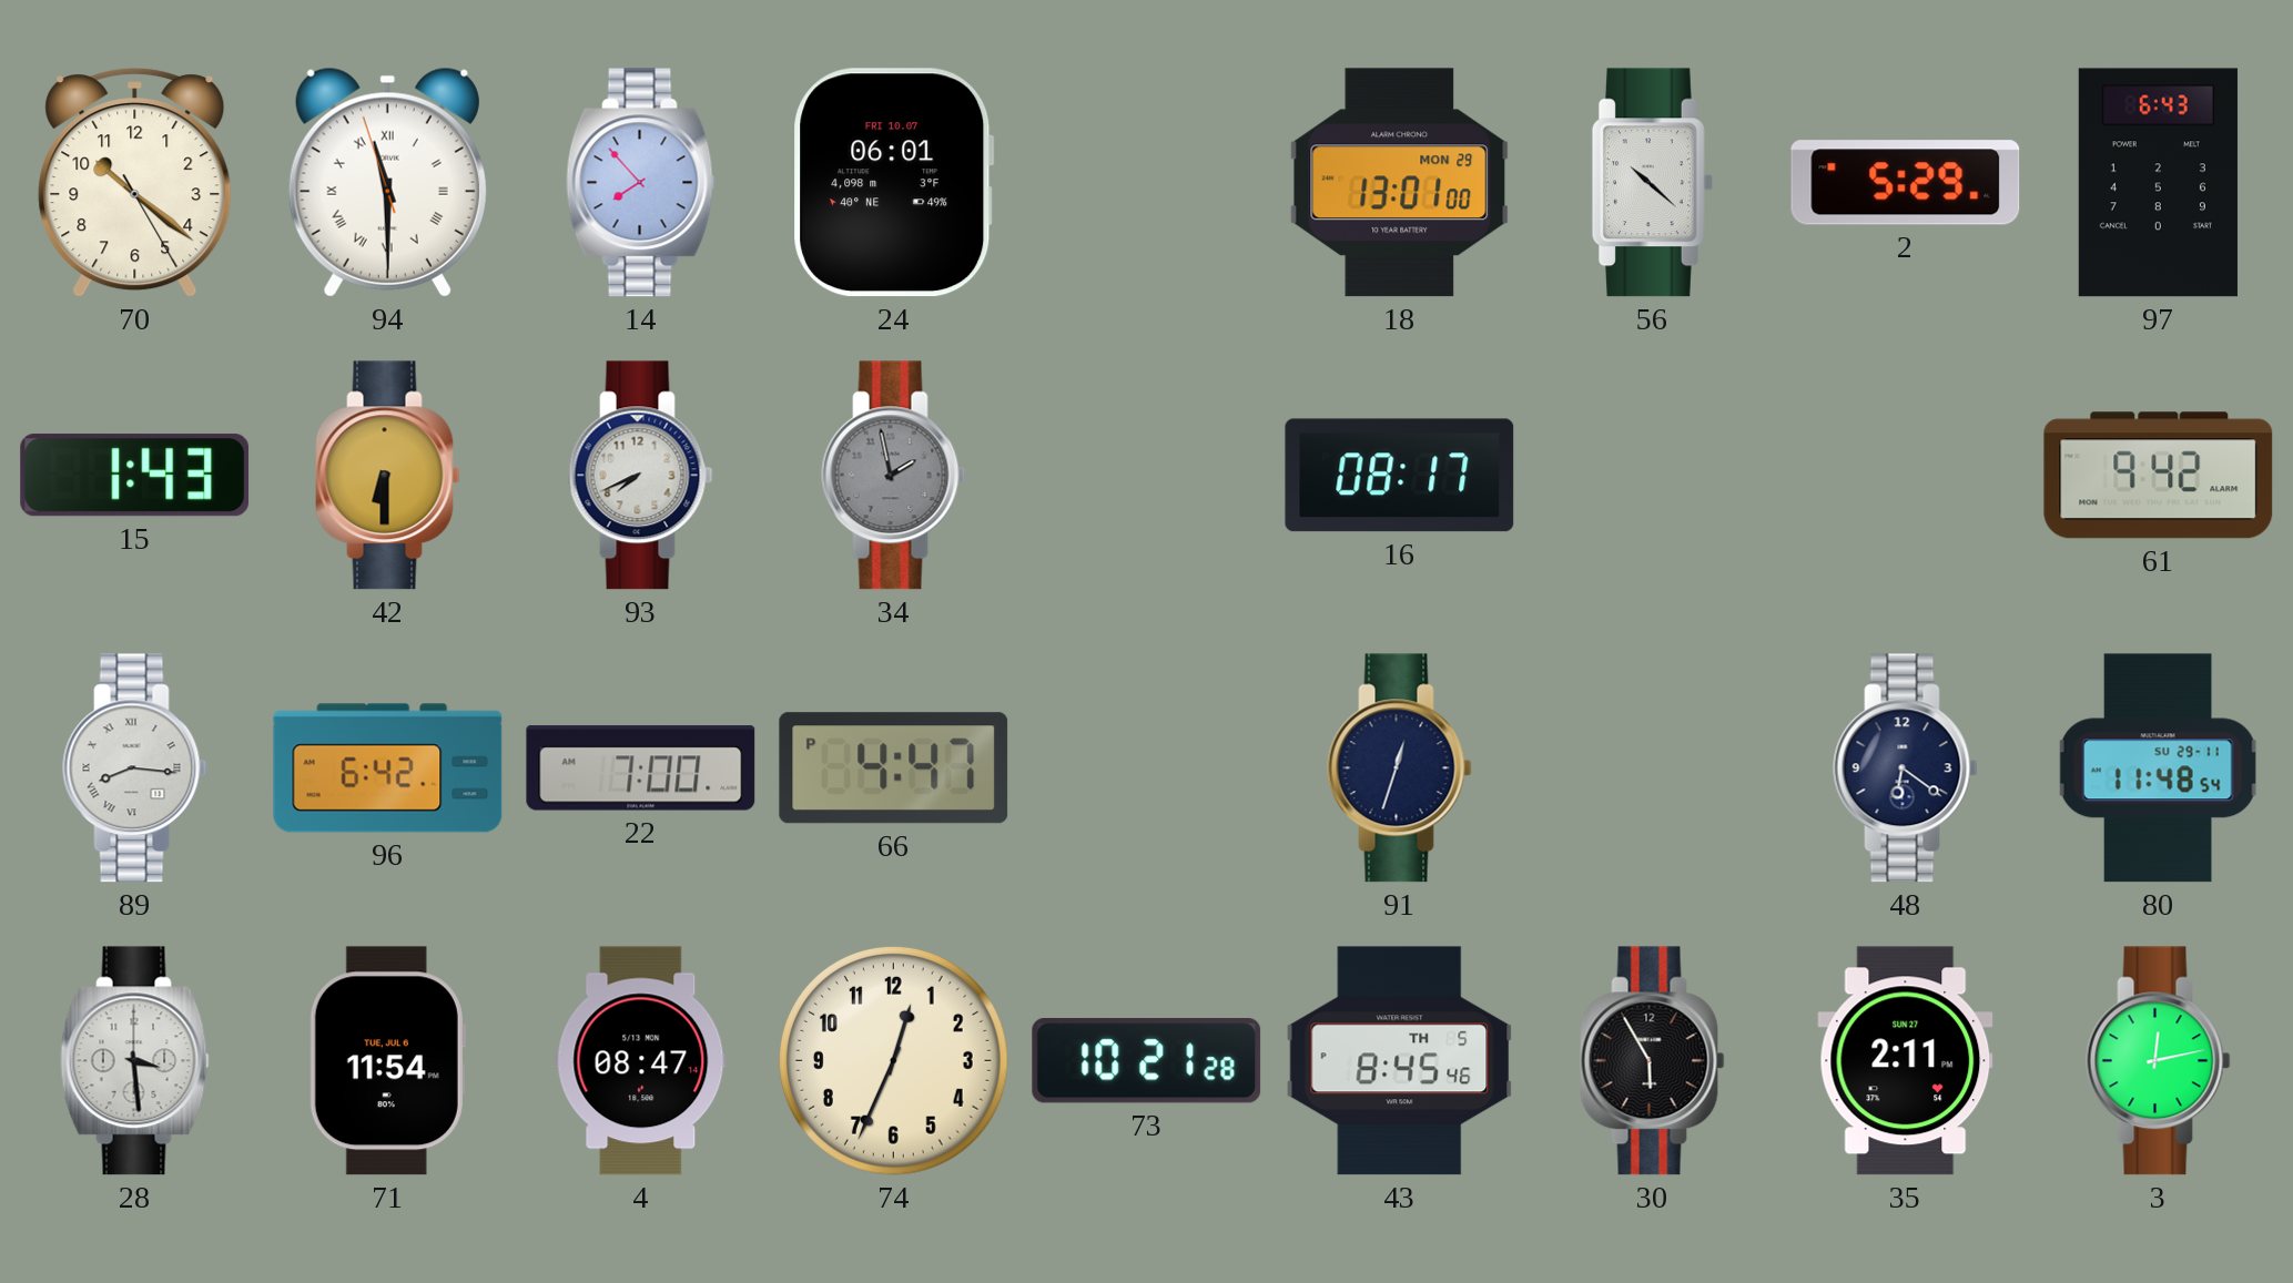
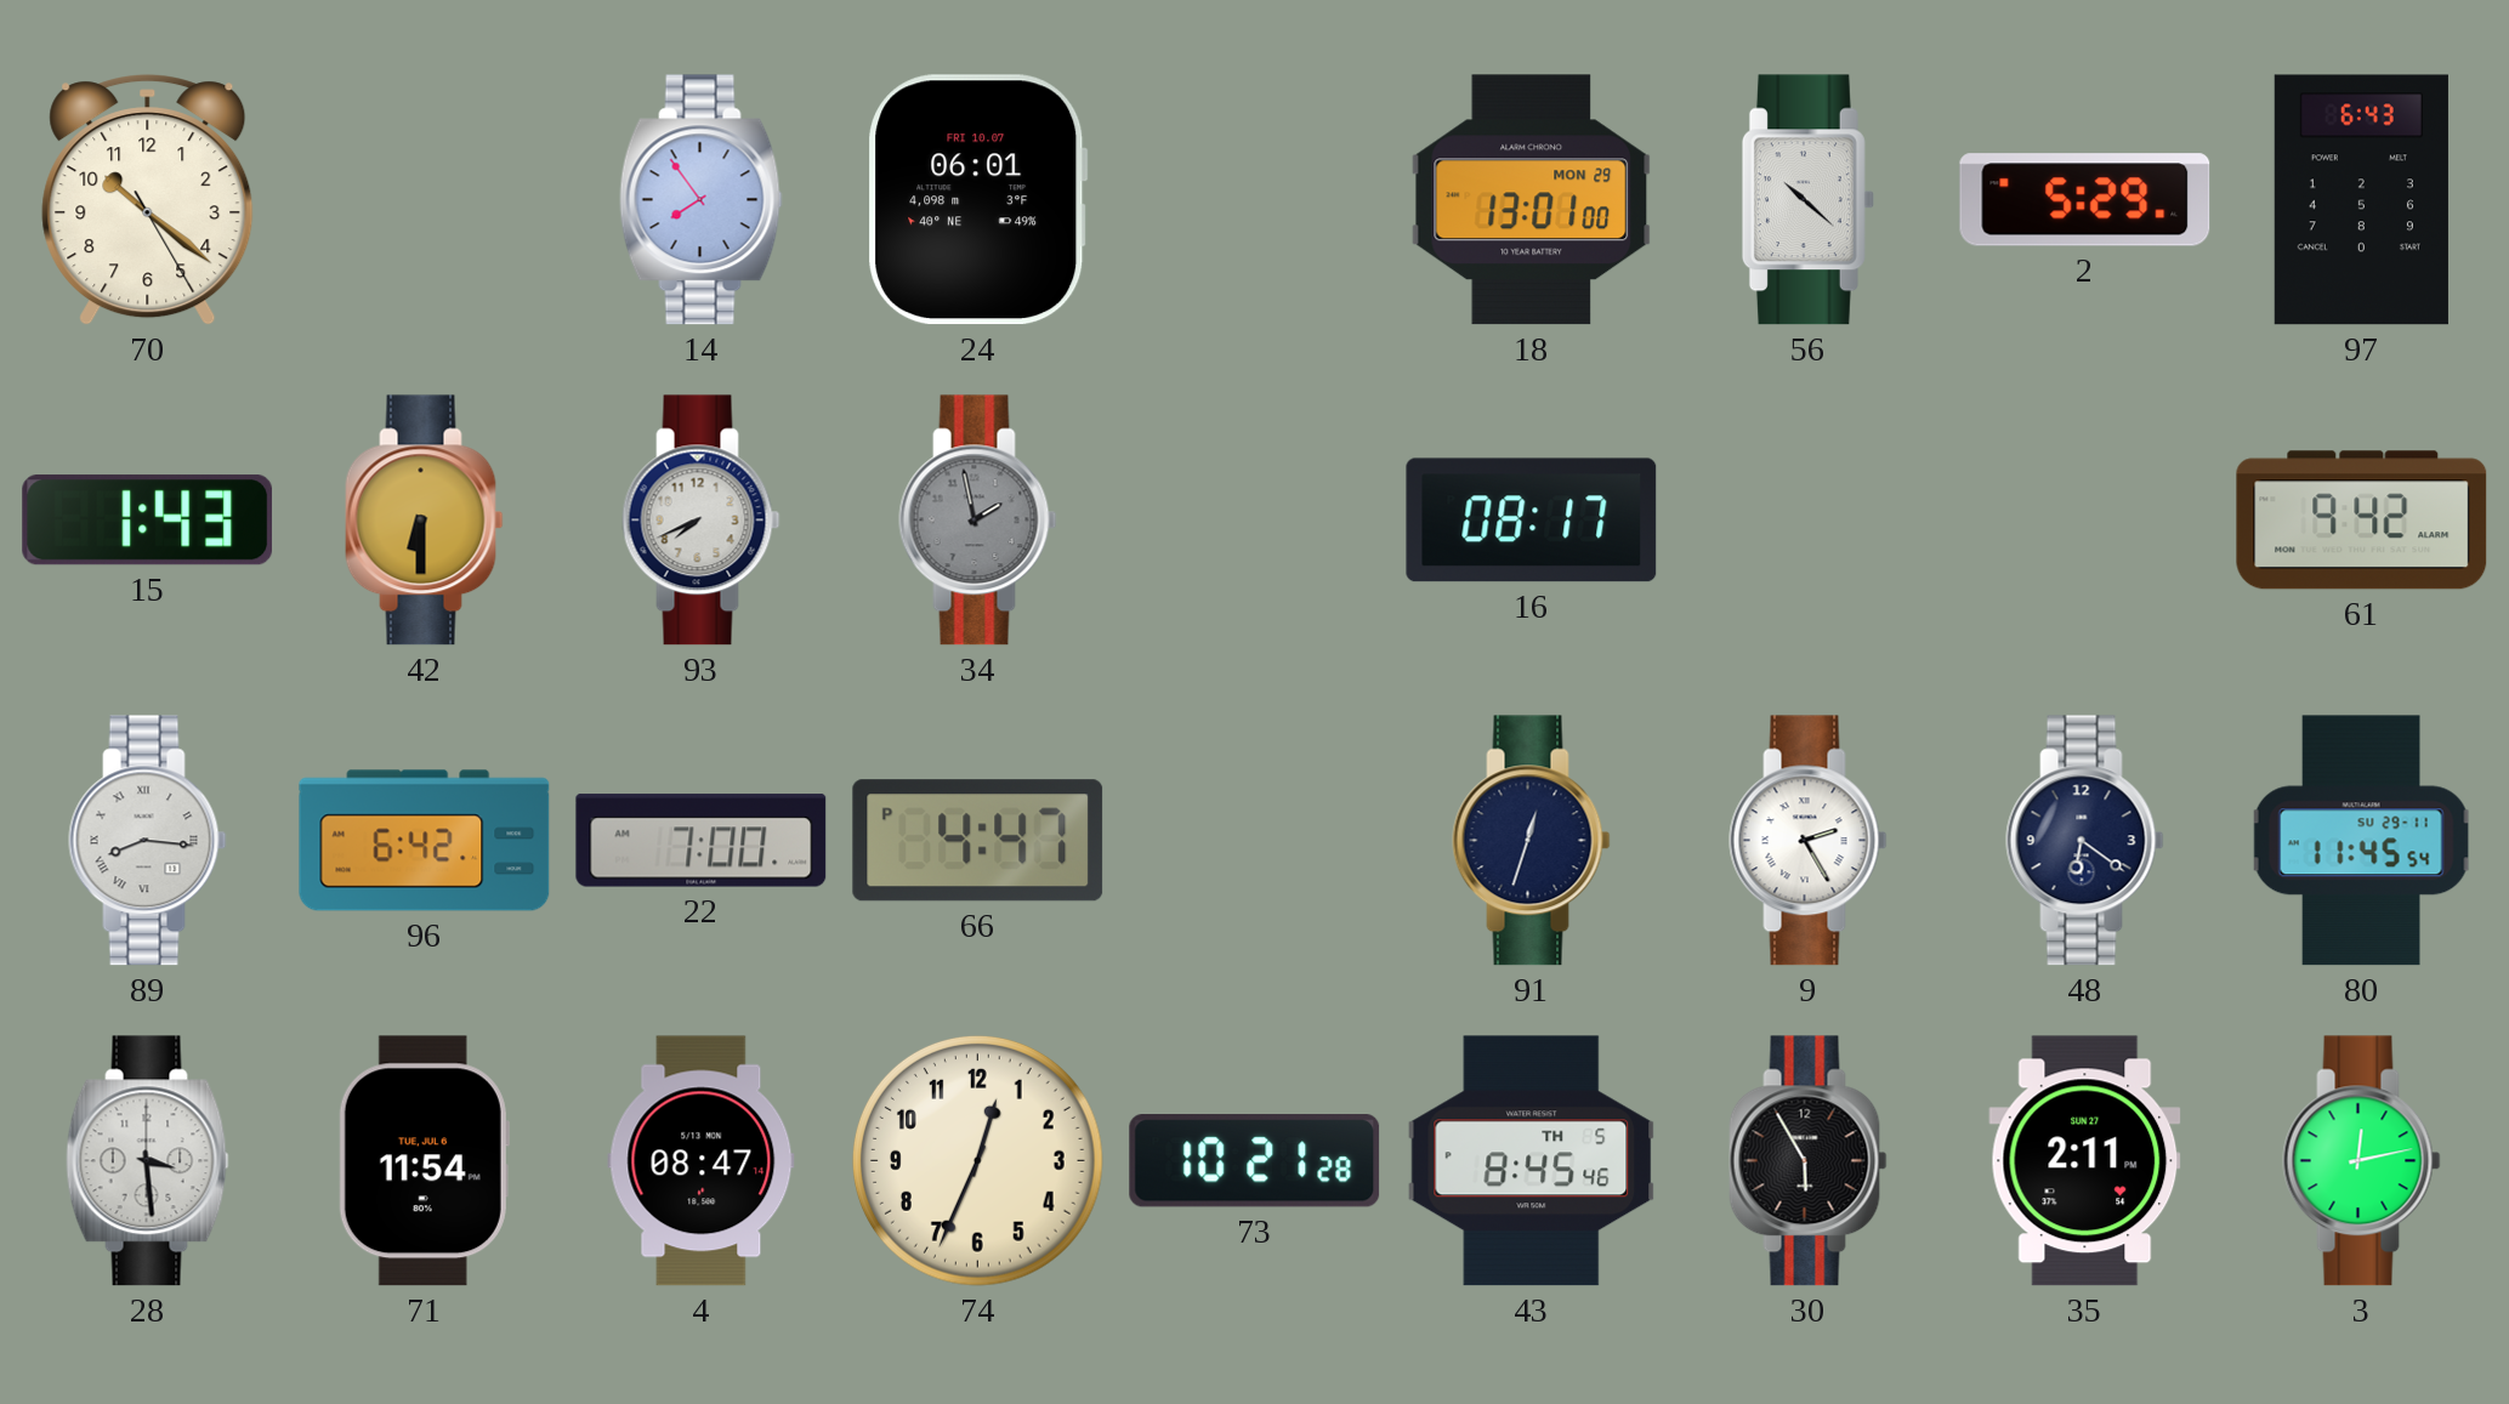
94: 11:29 -> none (387, 182)
14: 7:53 -> 7:54 (702, 200)
9: none -> 2:25 (1809, 841)
80: 11:48 -> 11:45 (2362, 841)
